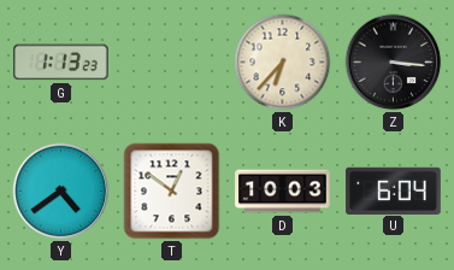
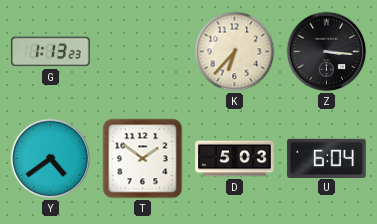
T: 12:51 -> 1:51 (143, 159)
D: 10:03 -> 5:03 (235, 159)
